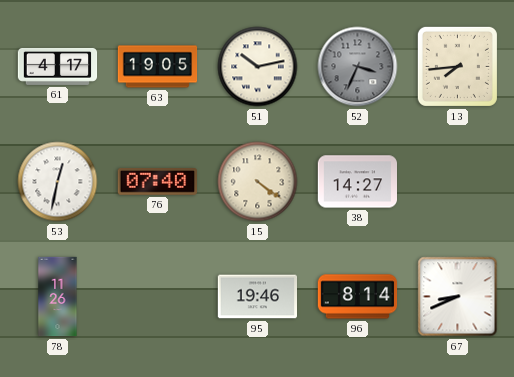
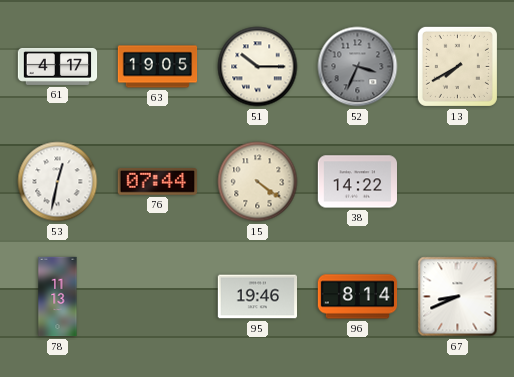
51: 10:13 -> 10:15 (258, 67)
13: 7:44 -> 7:40 (457, 66)
76: 07:40 -> 07:44 (157, 182)
38: 14:27 -> 14:22 (357, 182)
78: 11:26 -> 11:13 (58, 297)
